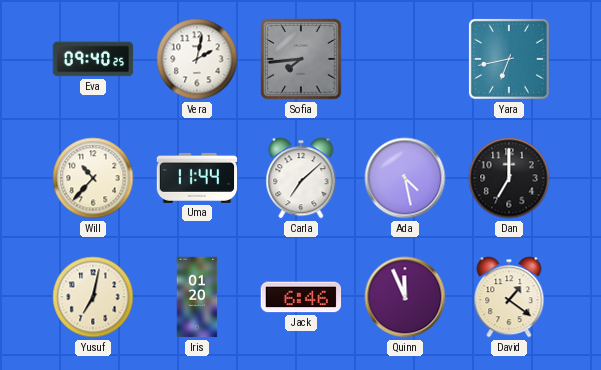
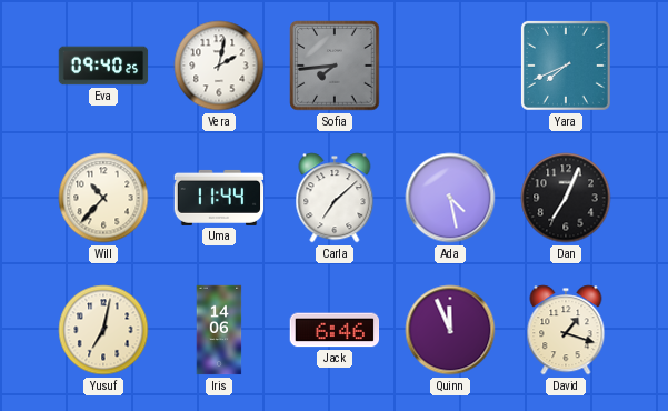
Yara: 6:43 -> 7:41 (566, 66)
Dan: 7:00 -> 7:04 (566, 198)
Iris: 01:20 -> 14:06 (219, 330)
David: 1:21 -> 1:18 (566, 330)
